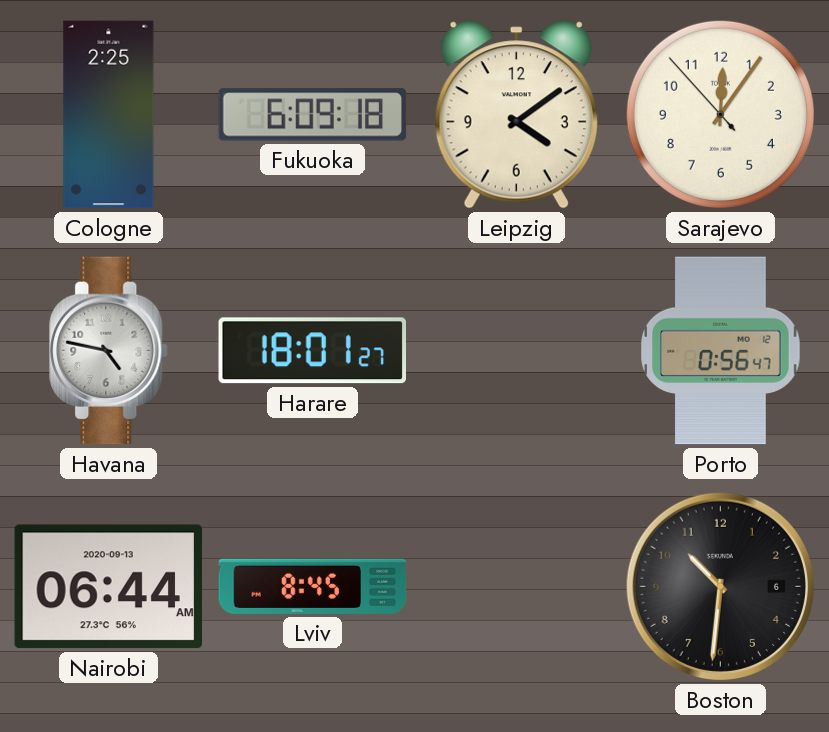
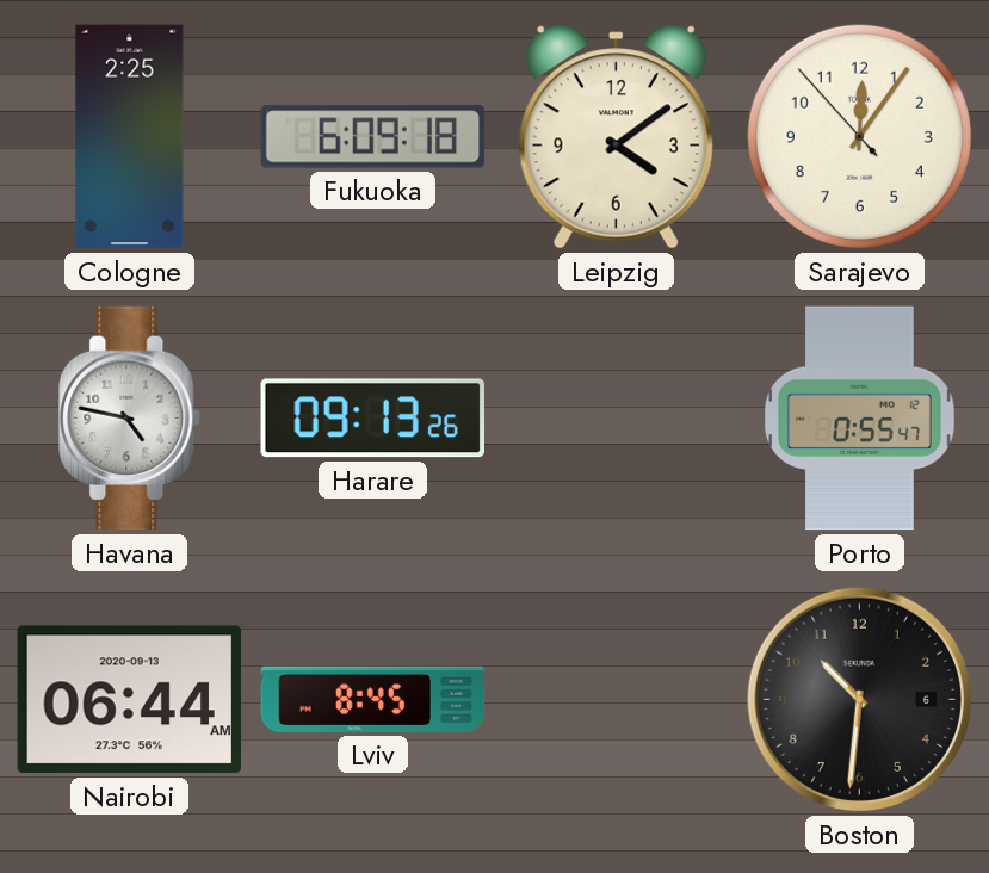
Harare: 18:01 -> 09:13 (372, 419)
Porto: 0:56 -> 0:55 (860, 419)
